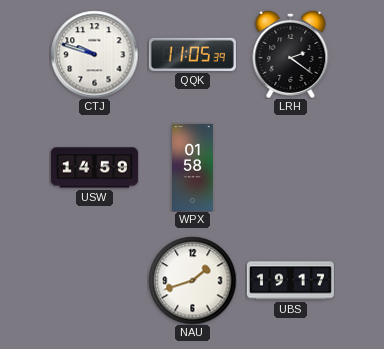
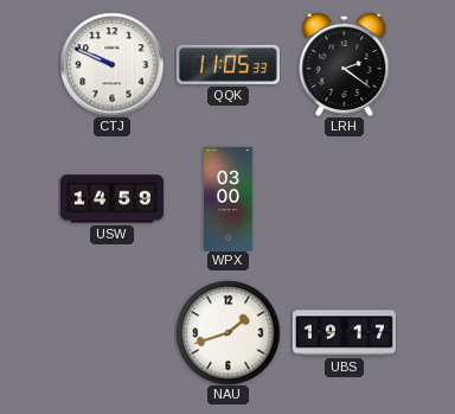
CTJ: 9:48 -> 9:49 (111, 64)
QQK: 11:05:39 -> 11:05:33 (227, 64)
WPX: 01:58 -> 03:00 (229, 198)
